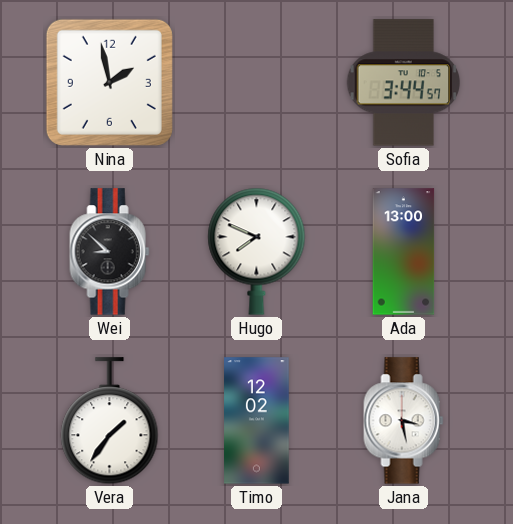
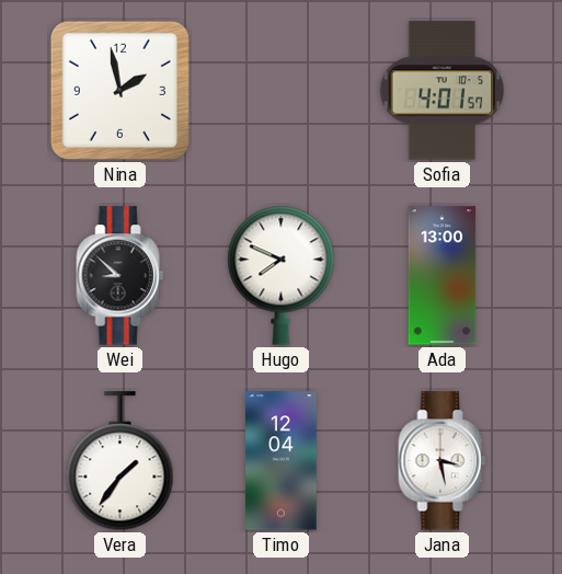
Sofia: 3:44 -> 4:01 (443, 91)
Timo: 12:02 -> 12:04 (282, 461)
